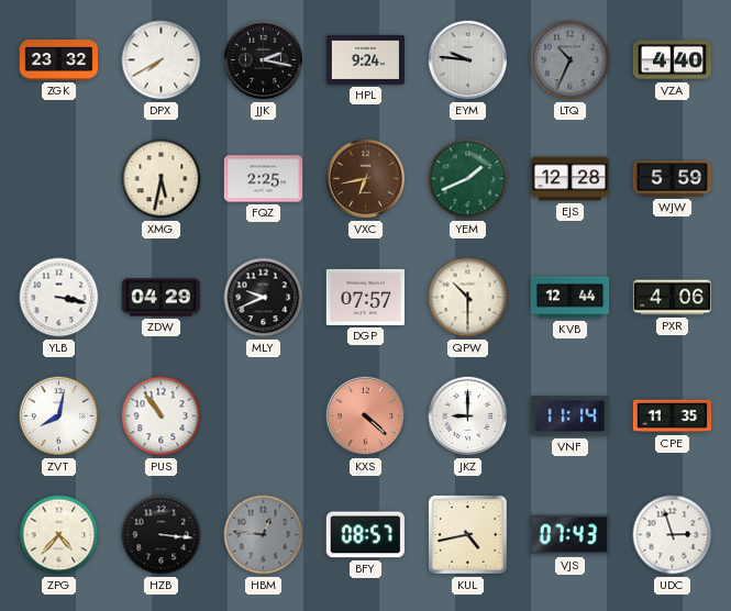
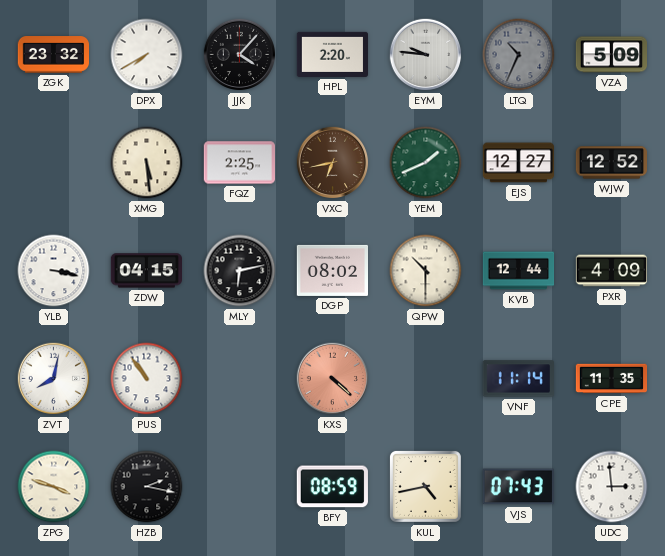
JJK: 2:17 -> 4:07 (240, 55)
HPL: 9:24 -> 2:20 (333, 54)
VZA: 4:40 -> 5:09 (612, 55)
XMG: 5:32 -> 5:29 (147, 163)
EJS: 12:28 -> 12:27 (518, 163)
WJW: 5:59 -> 12:52 (612, 163)
ZDW: 04:29 -> 04:15 (146, 271)
MLY: 9:41 -> 6:13 (240, 271)
DGP: 07:57 -> 08:02 (332, 270)
PXR: 4:06 -> 4:09 (612, 271)
JKZ: 9:00 -> none (468, 416)
ZPG: 4:37 -> 3:48 (54, 487)
HZB: 3:16 -> 2:17 (147, 487)
HBM: 12:46 -> none (264, 535)
BFY: 08:57 -> 08:59 (332, 487)
UDC: 2:57 -> 2:59 (612, 487)
